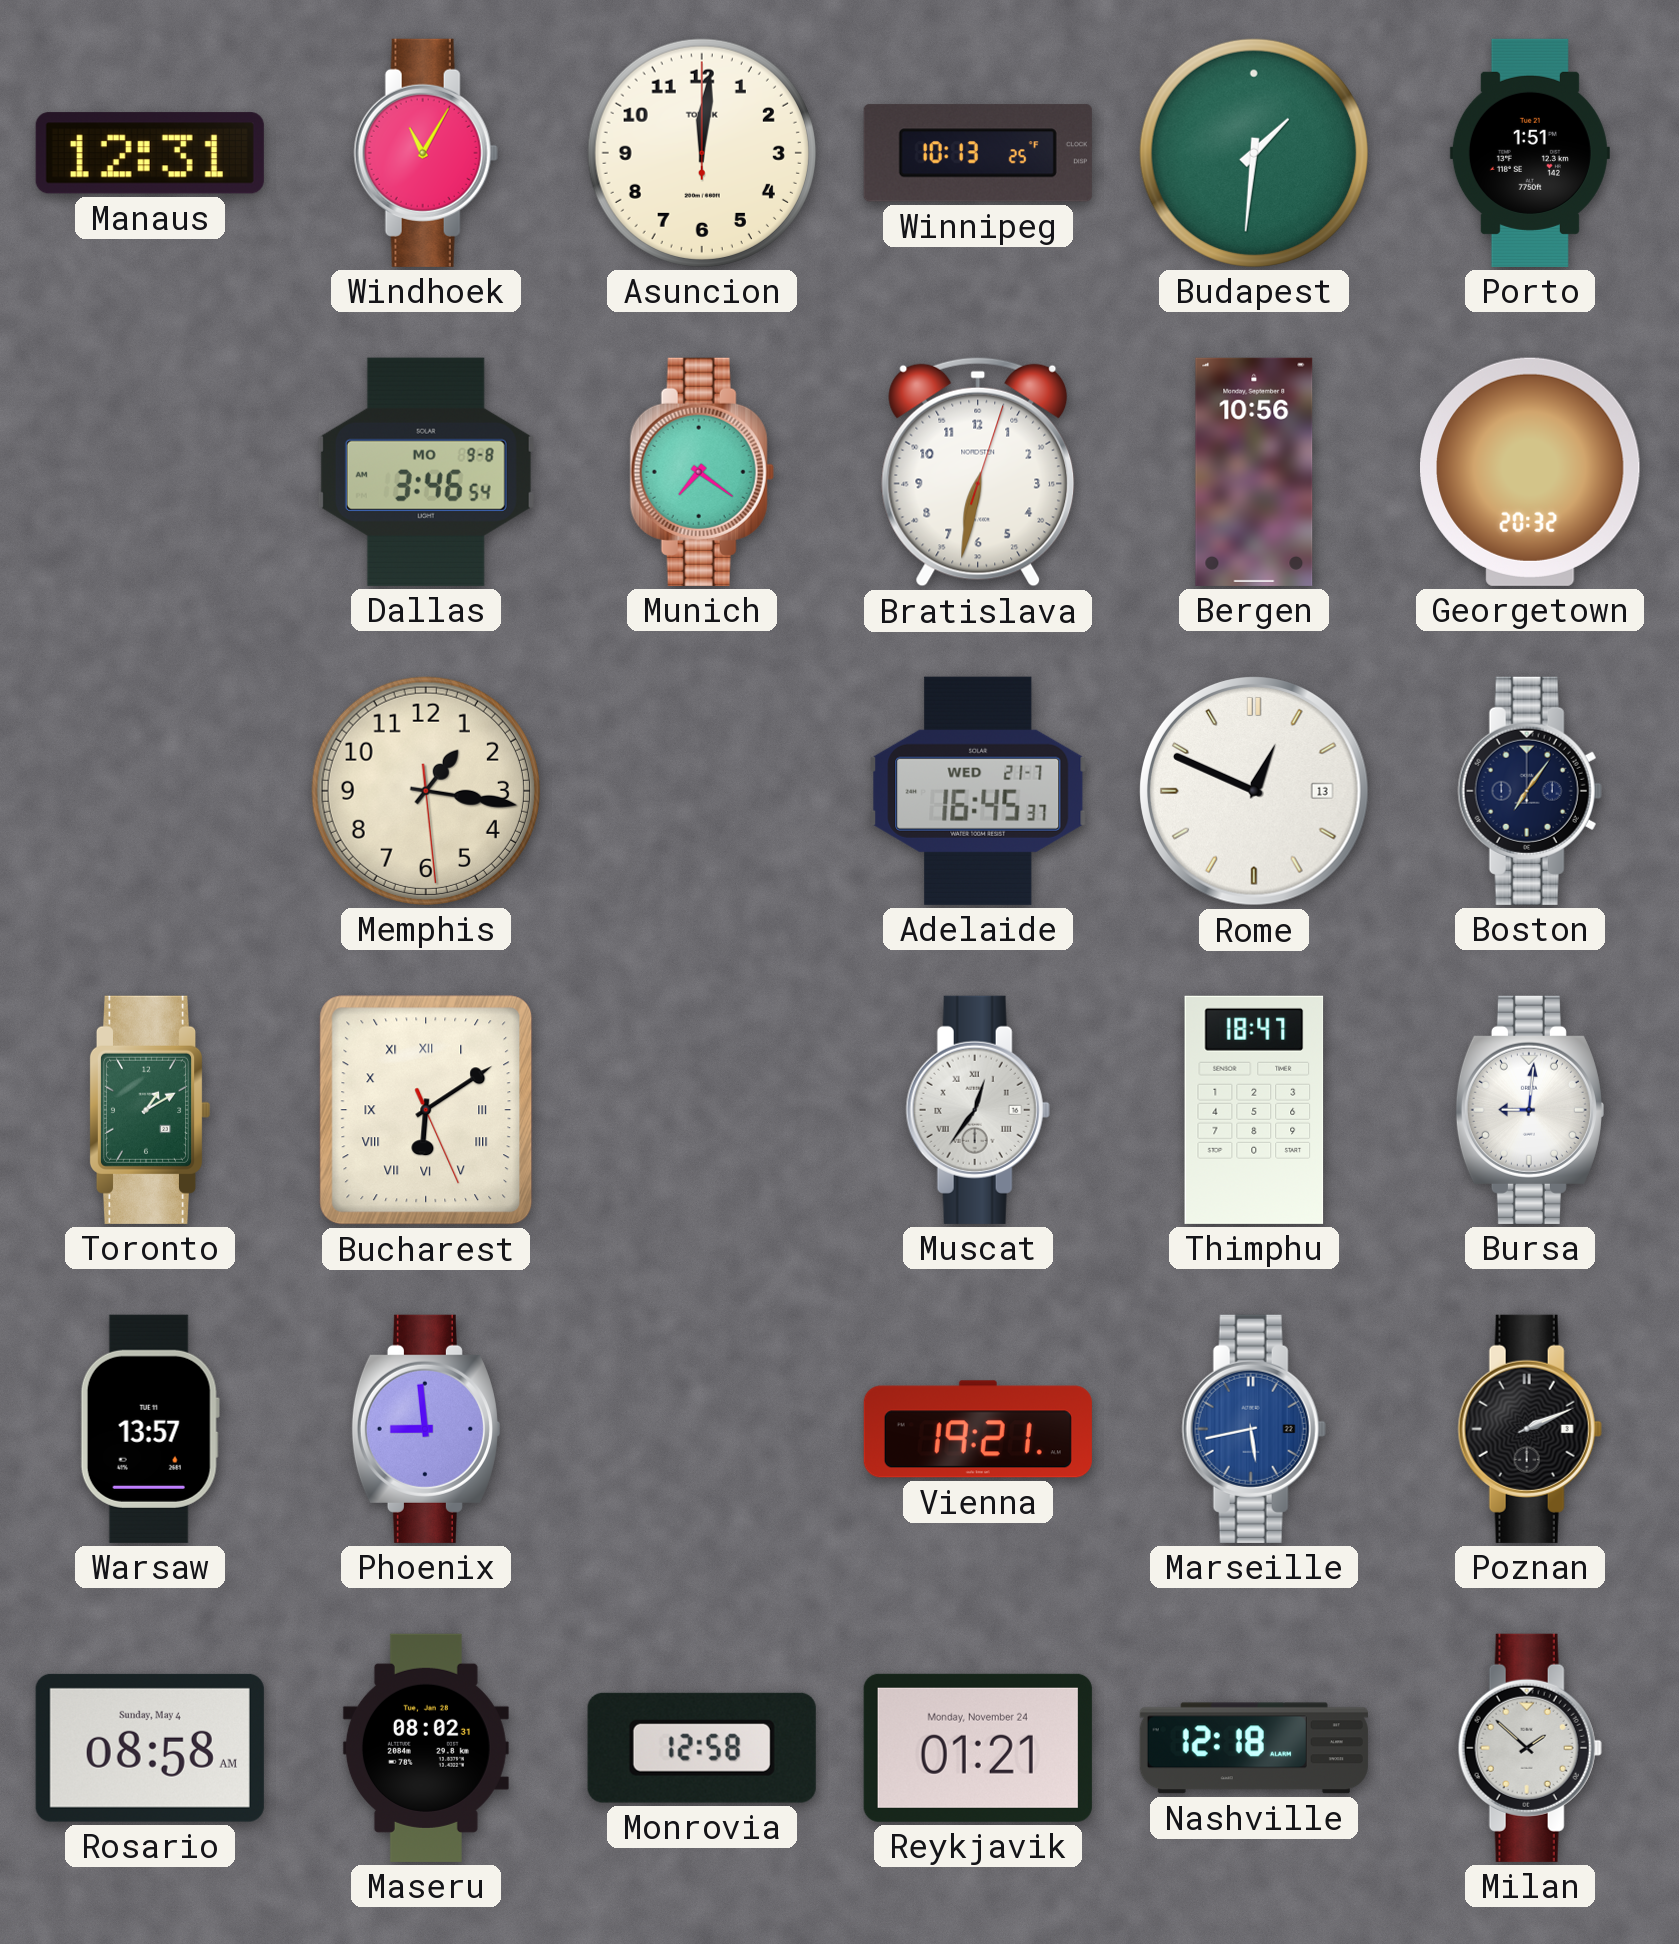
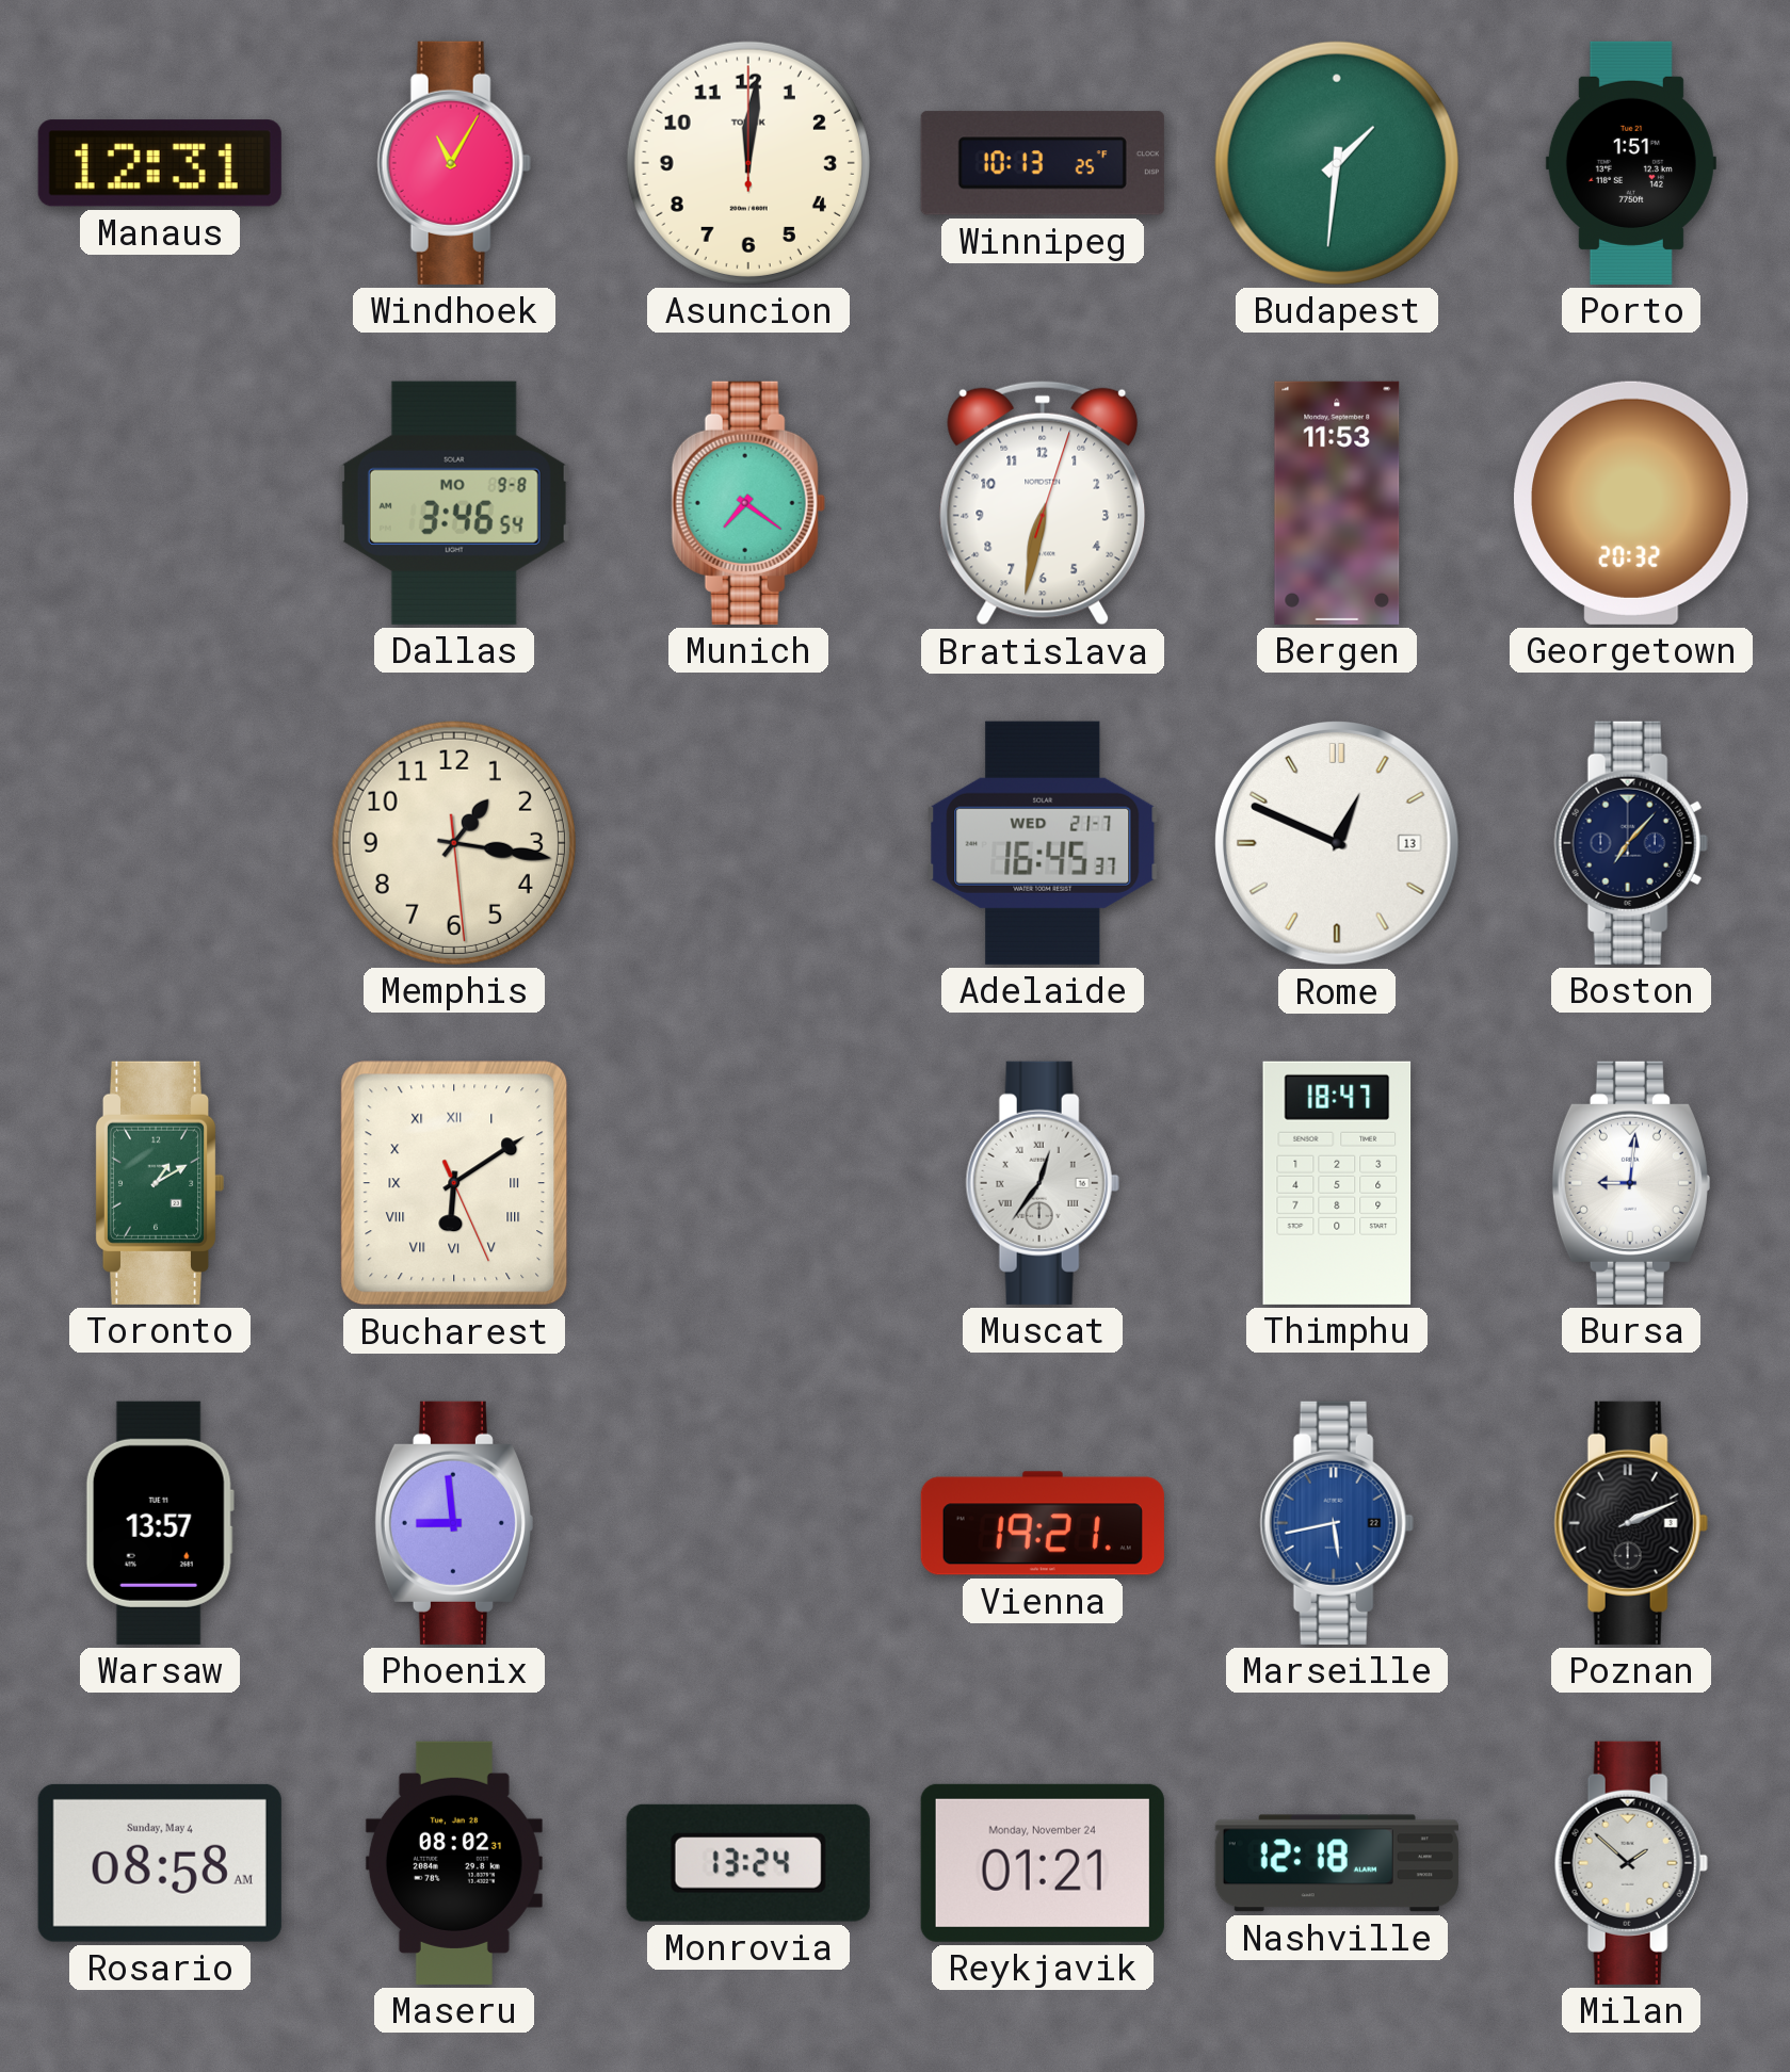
Bergen: 10:56 -> 11:53 (1337, 503)
Boston: 7:06 -> 7:07 (1631, 843)
Monrovia: 12:58 -> 13:24 (748, 1863)
